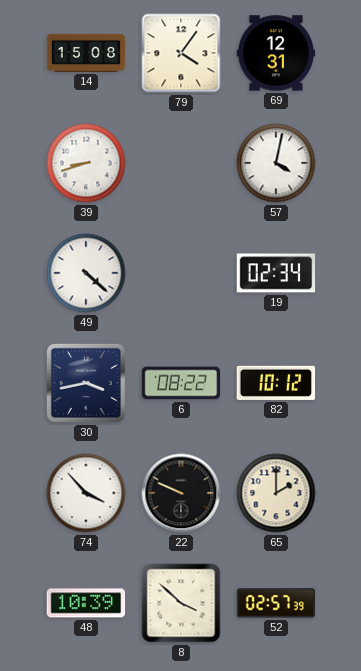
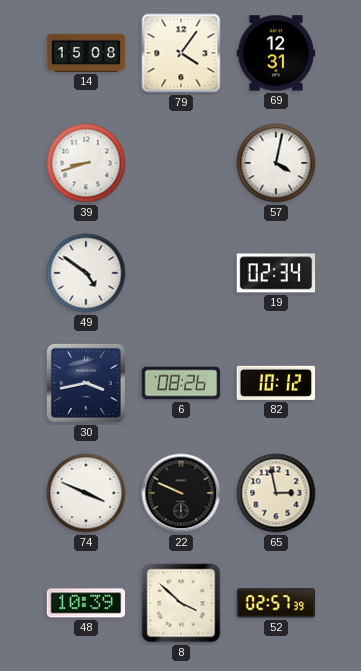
49: 4:22 -> 4:51 (86, 273)
6: 08:22 -> 08:26 (181, 383)
74: 3:53 -> 3:49 (86, 493)
65: 2:00 -> 2:58 (276, 493)
